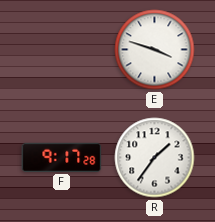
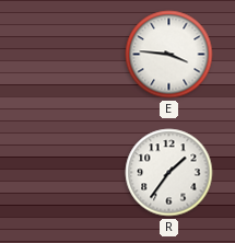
E: 3:48 -> 3:46 (169, 55)
F: 9:17 -> none (62, 157)
